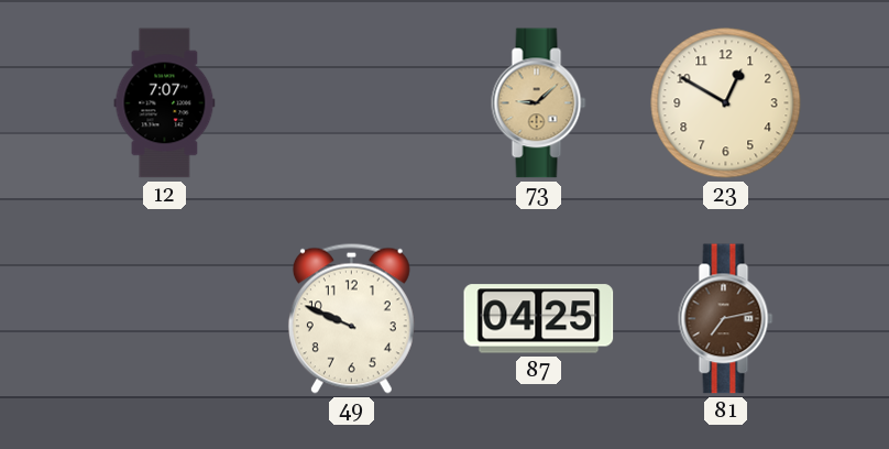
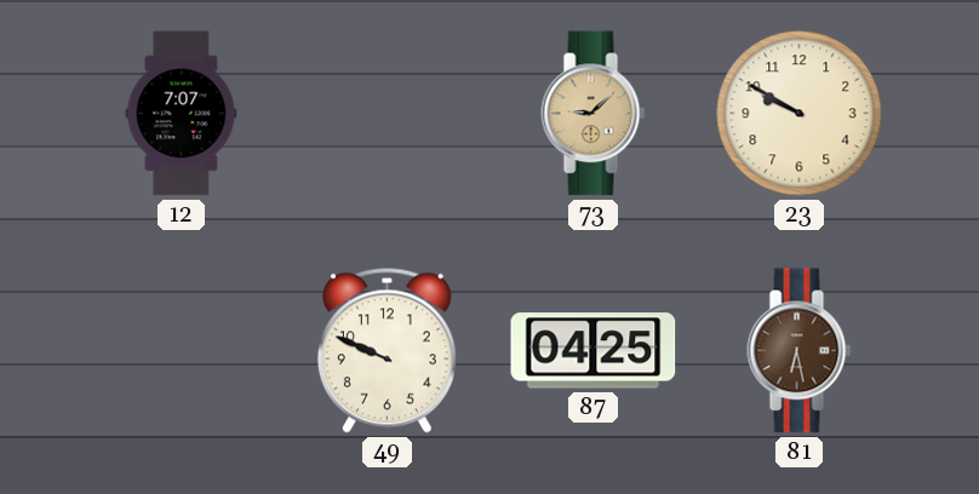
23: 12:50 -> 9:50 (800, 114)
81: 7:13 -> 6:28 (800, 351)
